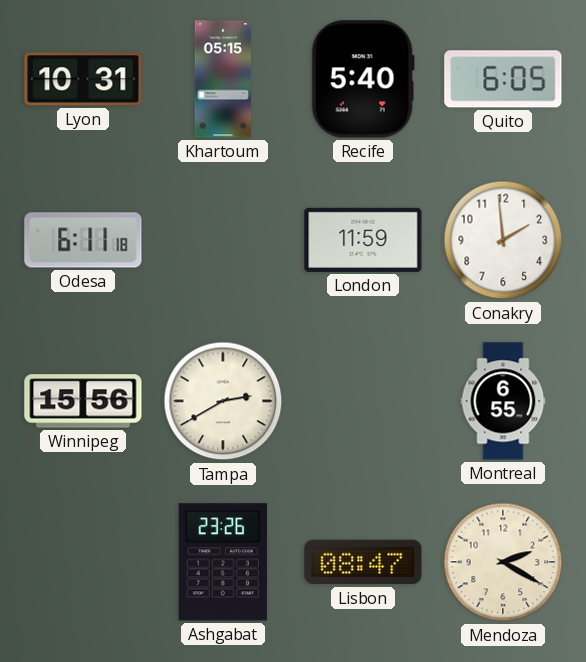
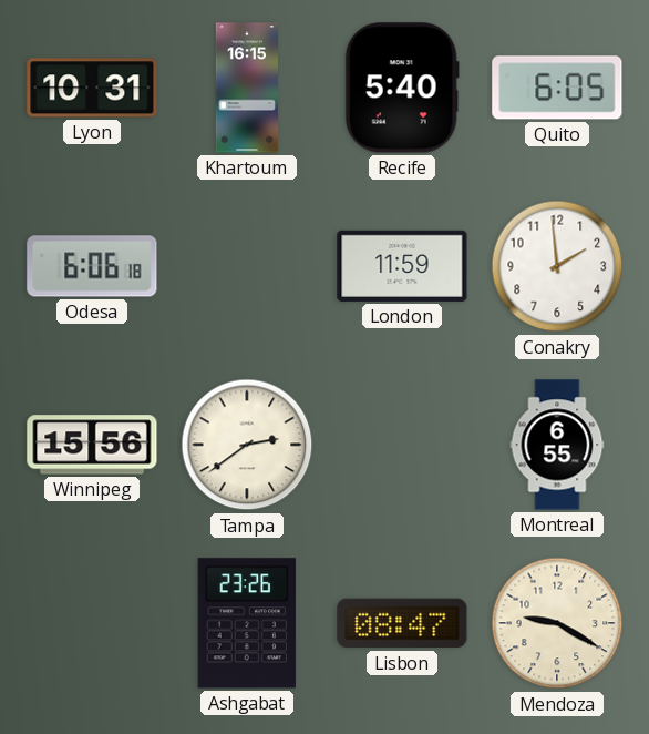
Khartoum: 05:15 -> 16:15 (246, 88)
Odesa: 6:11 -> 6:06 (92, 266)
Tampa: 2:40 -> 2:39 (247, 445)
Mendoza: 2:20 -> 9:20 (557, 623)
